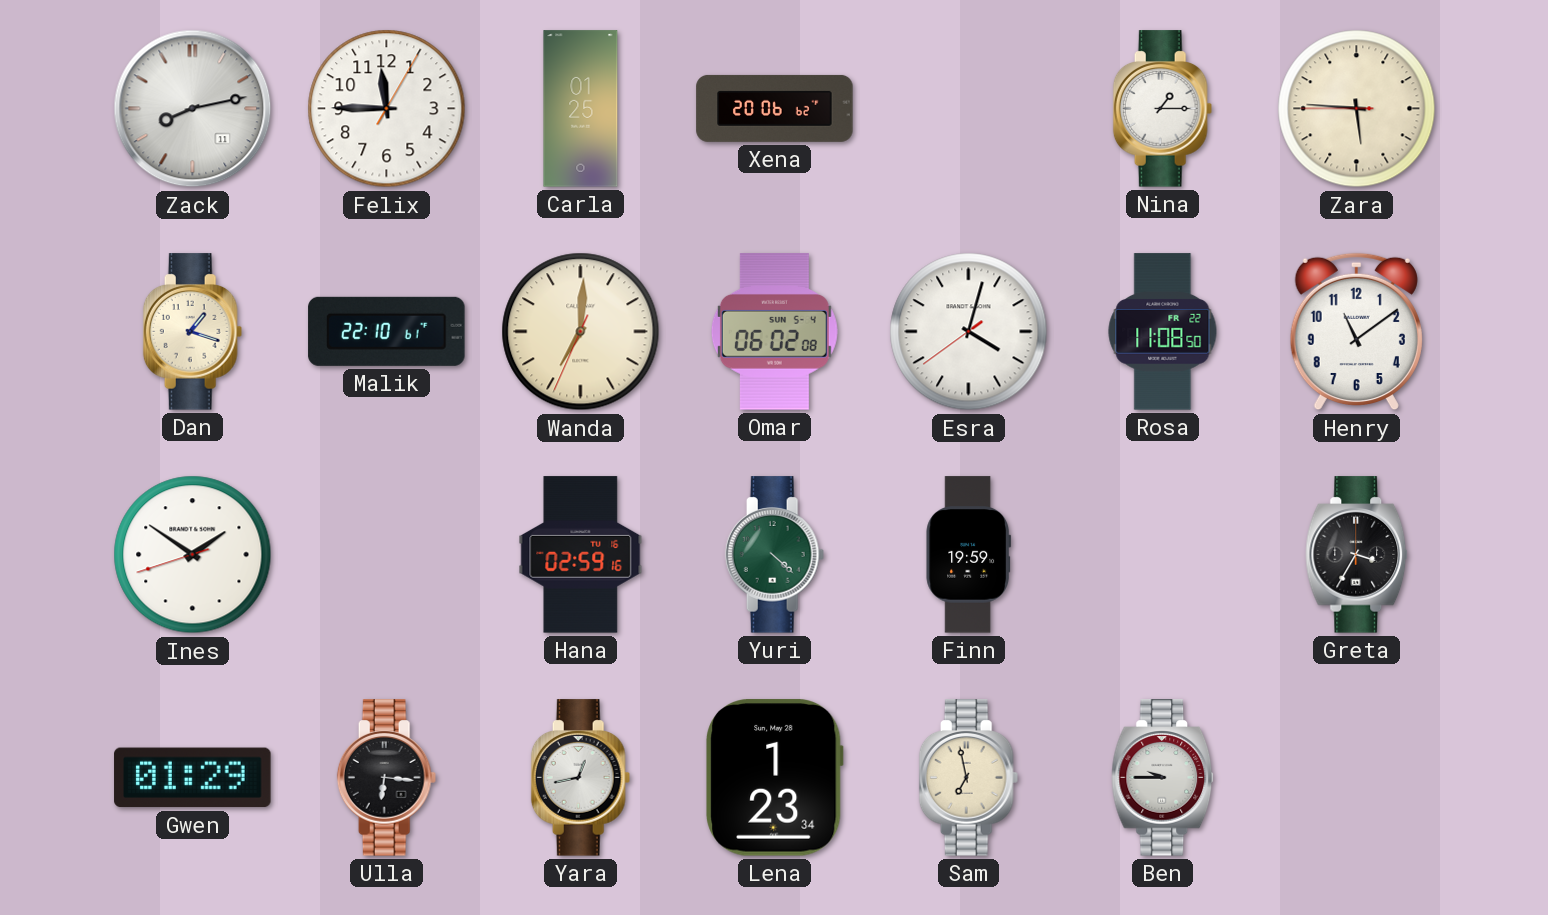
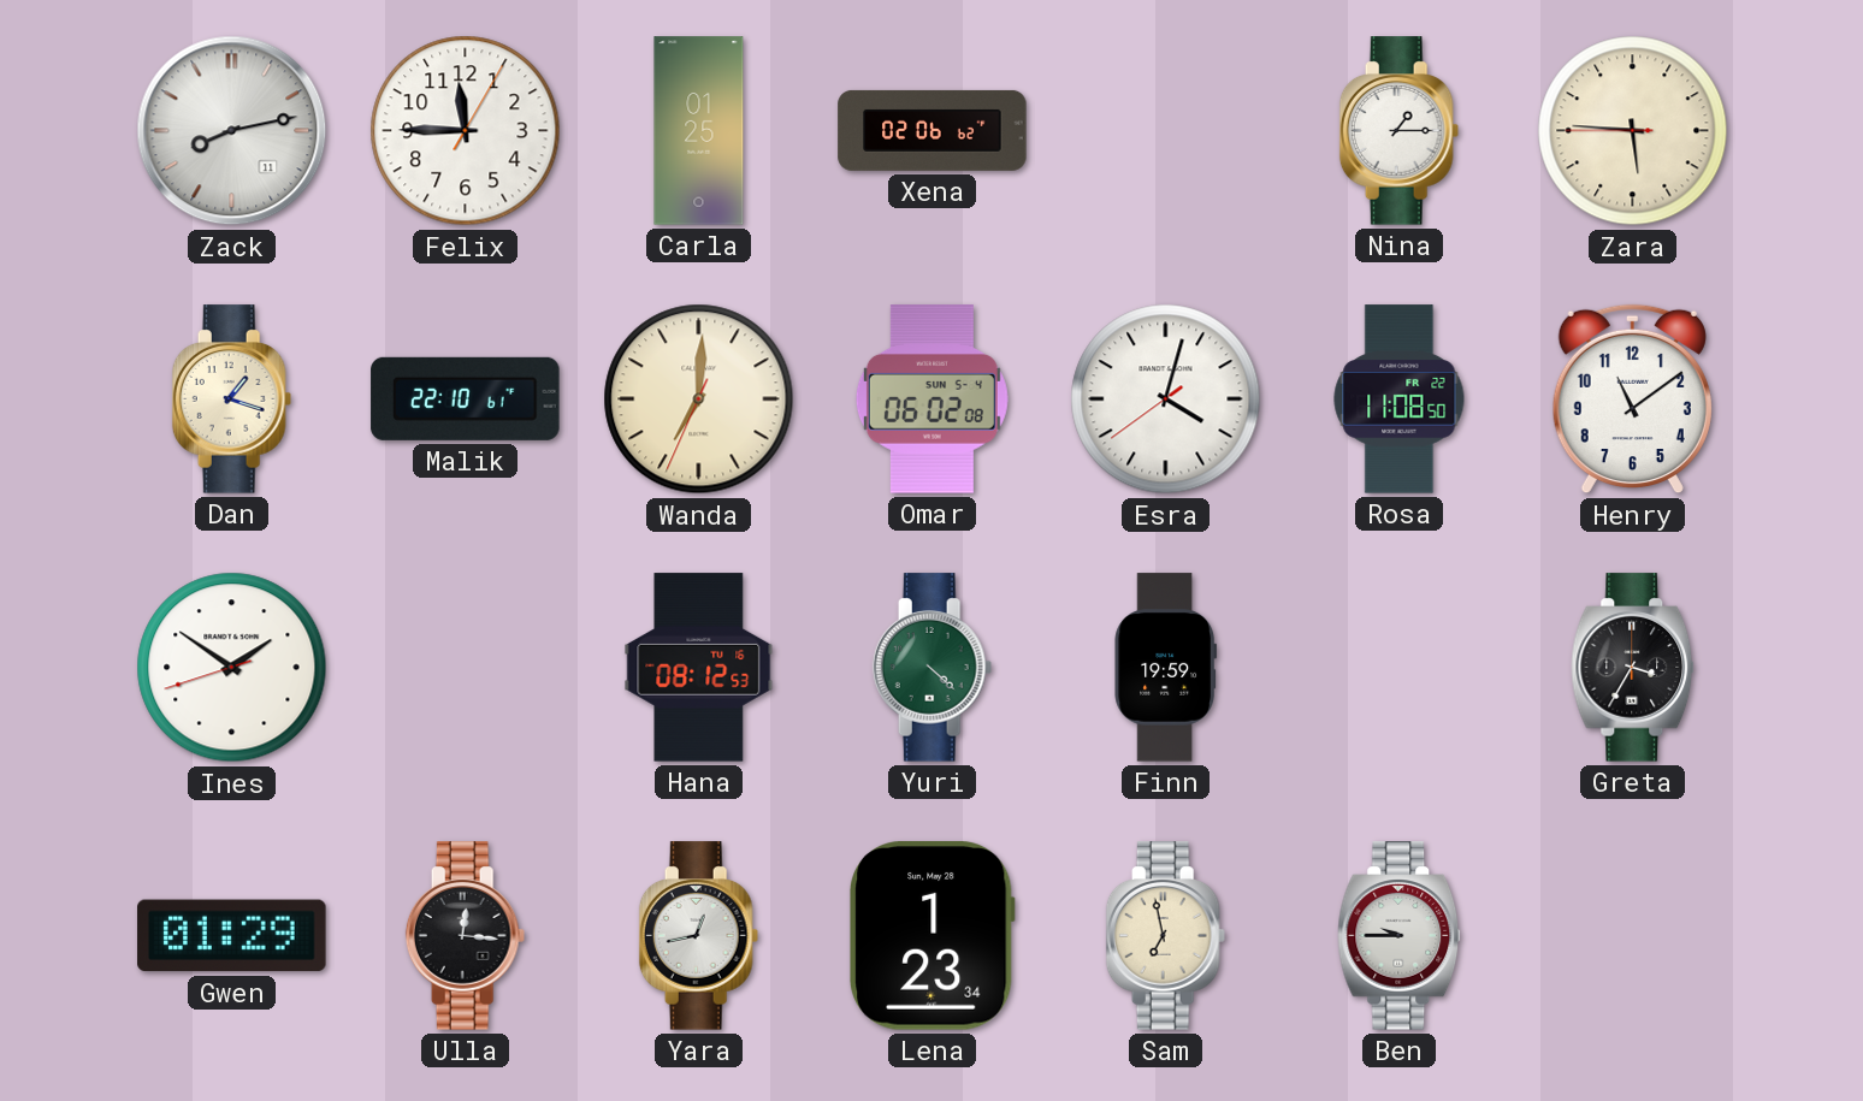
Xena: 20:06 -> 02:06 (933, 130)
Hana: 02:59 -> 08:12 (699, 668)
Ulla: 6:16 -> 12:16 (466, 936)
